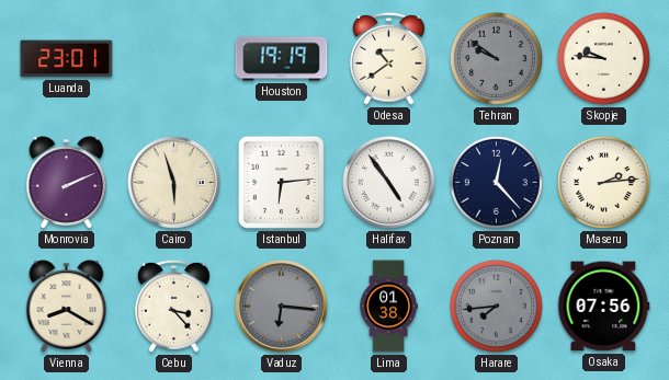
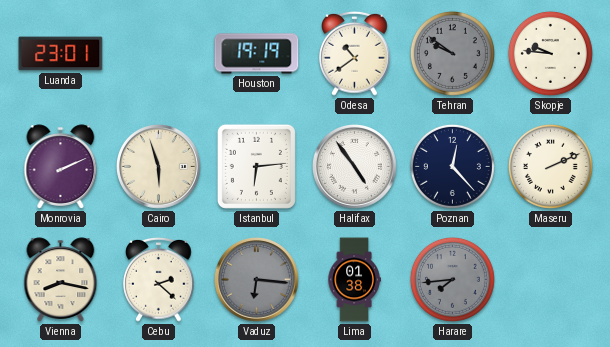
Maseru: 2:14 -> 2:11 (550, 166)
Vienna: 8:20 -> 8:17 (61, 280)
Cebu: 3:23 -> 2:22 (159, 279)
Osaka: 07:56 -> none (604, 307)
